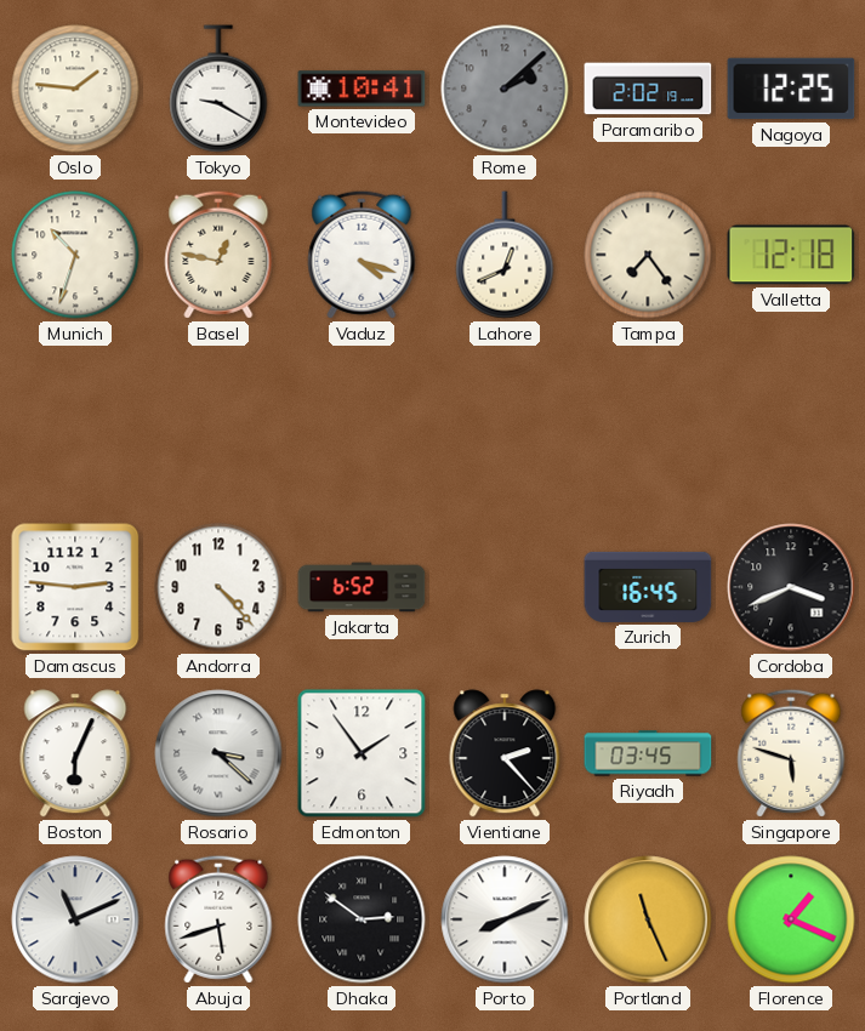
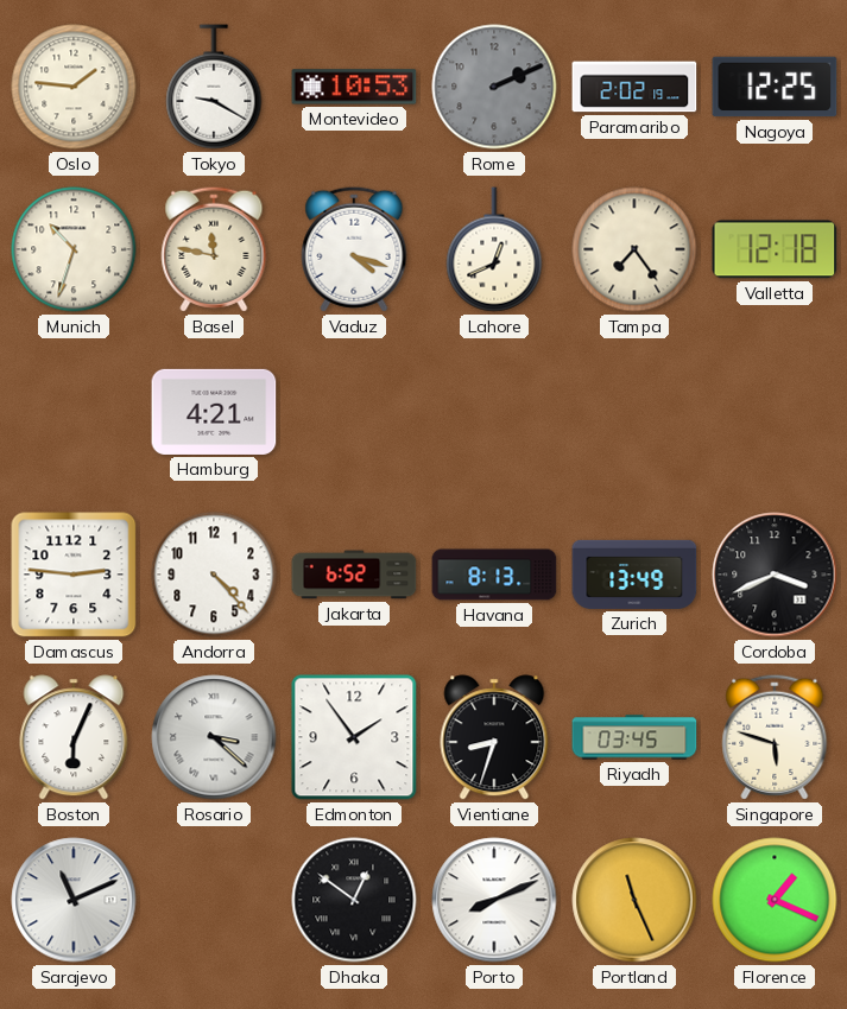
Montevideo: 10:41 -> 10:53 (354, 87)
Rome: 2:08 -> 2:11 (494, 87)
Basel: 12:47 -> 11:47 (214, 249)
Hamburg: none -> 4:21 (214, 412)
Havana: none -> 8:13 (494, 575)
Zurich: 16:45 -> 13:49 (634, 575)
Vientiane: 2:23 -> 8:33 (494, 737)
Abuja: 5:42 -> none (218, 919)
Dhaka: 2:51 -> 12:51 (354, 900)
